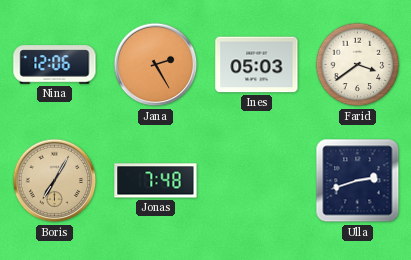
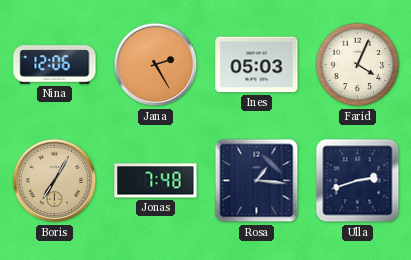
Farid: 3:39 -> 4:04 (358, 65)
Rosa: none -> 1:16 (257, 181)
